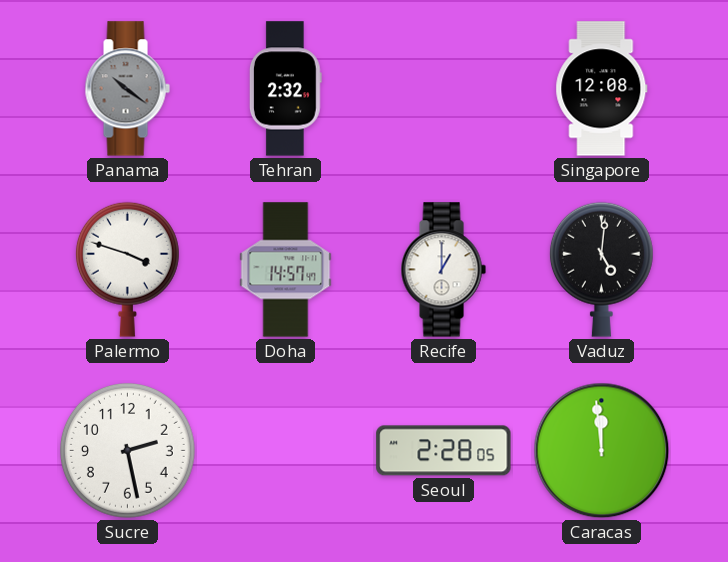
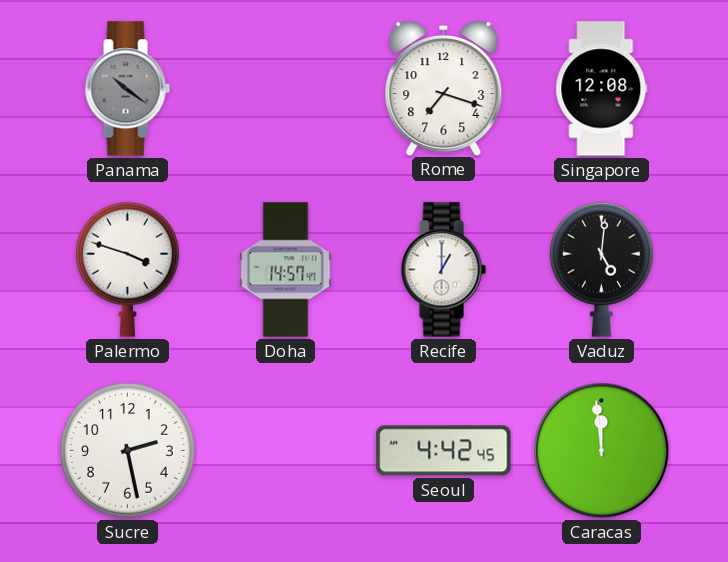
Tehran: 2:32 -> none (285, 89)
Rome: none -> 7:18 (444, 89)
Seoul: 2:28 -> 4:42 (444, 451)
